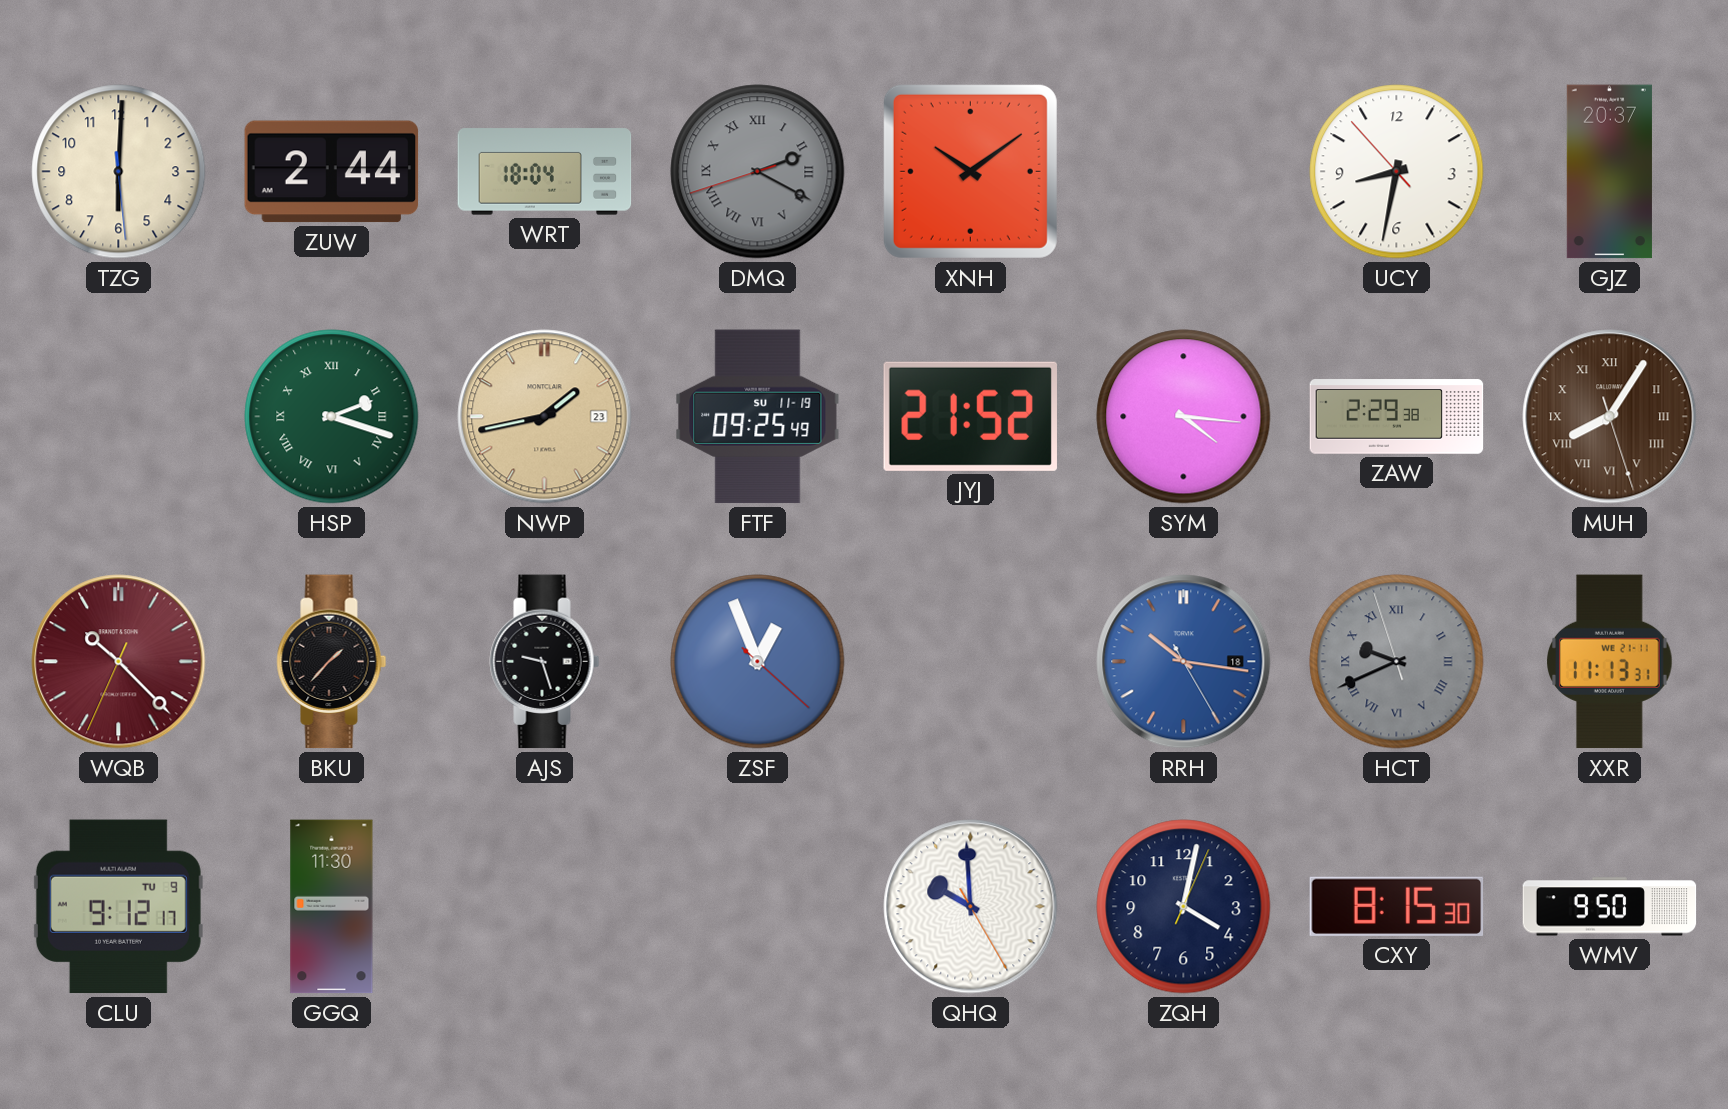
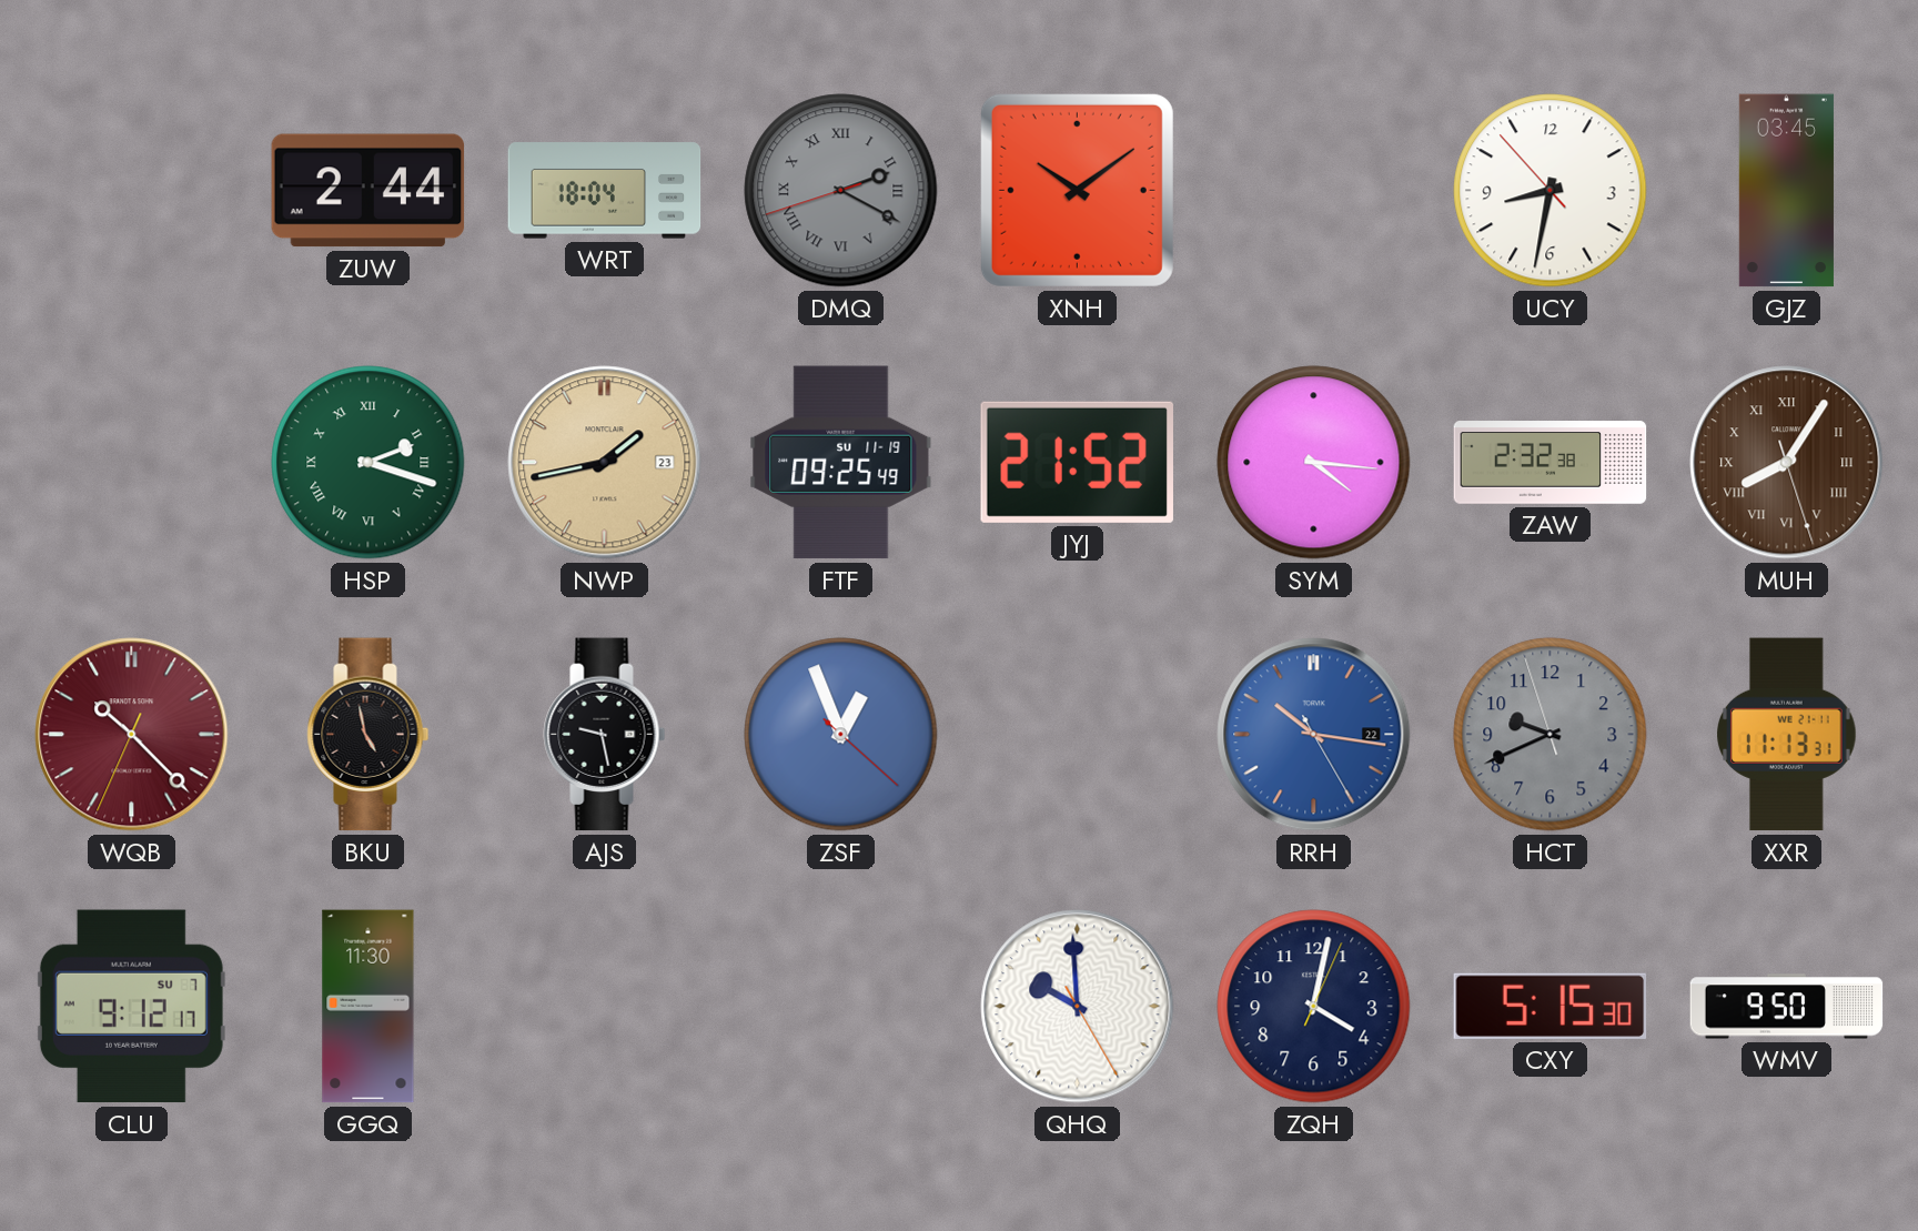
TZG: 6:00 -> none (119, 172)
GJZ: 20:37 -> 03:45 (1786, 191)
ZAW: 2:29 -> 2:32 (1551, 463)
BKU: 1:37 -> 4:58 (369, 735)
AJS: 9:27 -> 9:28 (605, 735)
RRH date: 18 -> 22 (1314, 735)
HCT numerals: Roman -> Arabic (1551, 735)
CLU date: TU 9 -> SU 7 (131, 1007)
CXY: 8:15 -> 5:15 (1551, 1006)
